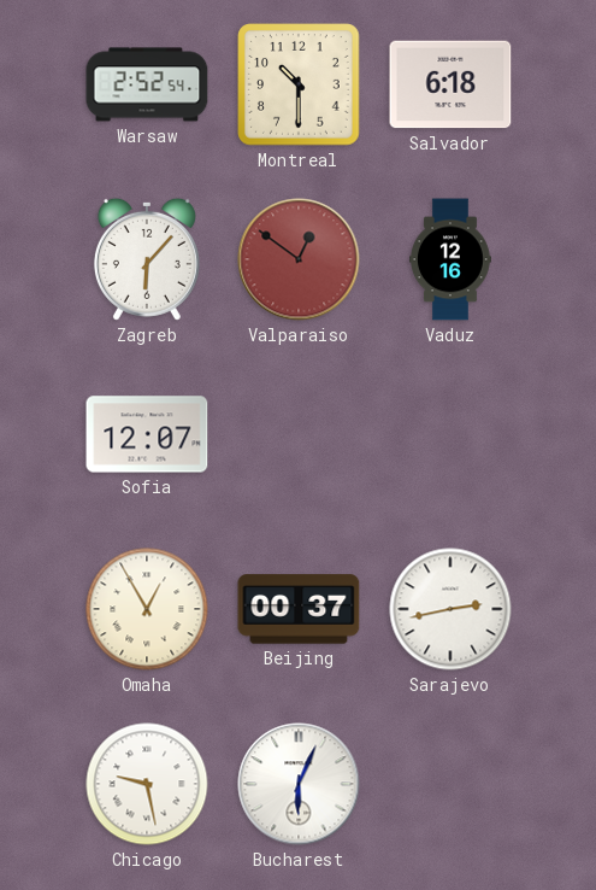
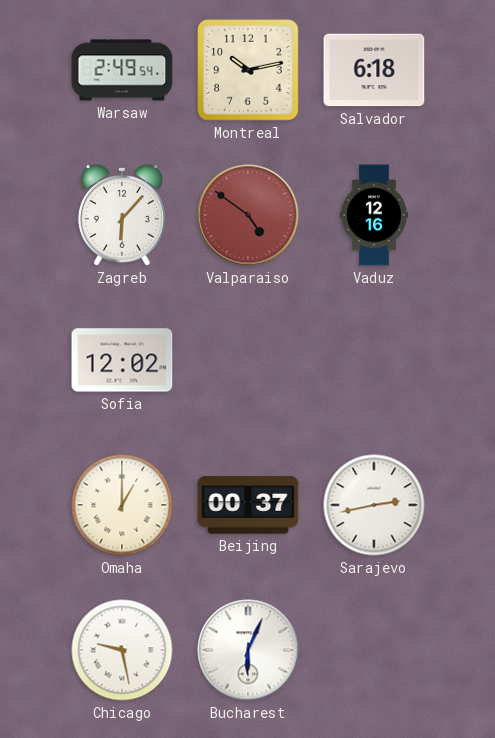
Warsaw: 2:52 -> 2:49 (122, 70)
Montreal: 10:30 -> 10:13 (248, 70)
Valparaiso: 12:51 -> 4:51 (248, 215)
Sofia: 12:07 -> 12:02 (122, 360)
Omaha: 12:55 -> 1:00 (122, 505)
